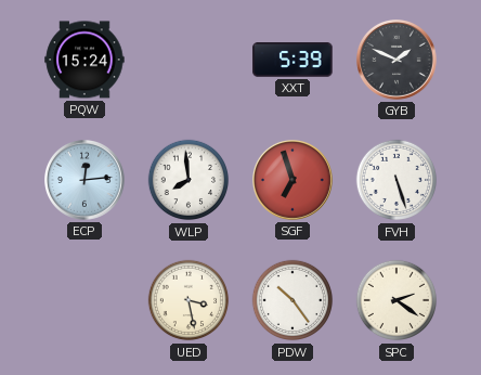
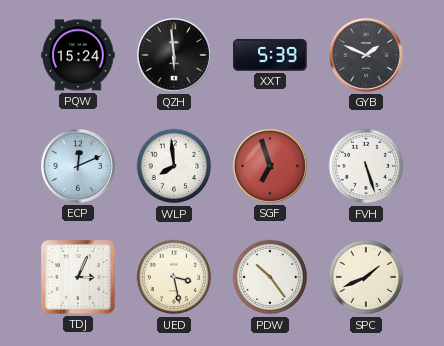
QZH: none -> 5:59 (175, 56)
ECP: 12:14 -> 12:11 (79, 167)
TDJ: none -> 3:04 (79, 278)
SPC: 2:21 -> 1:41 (366, 277)
